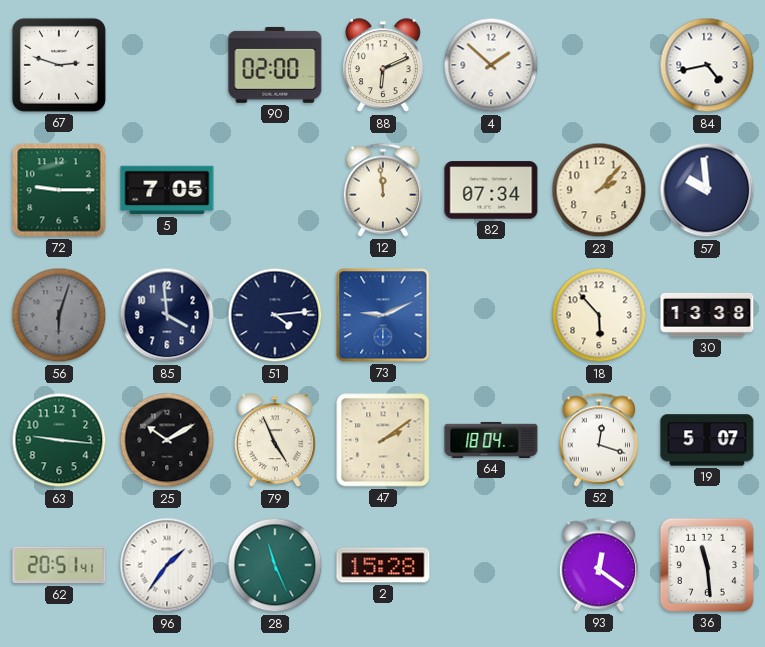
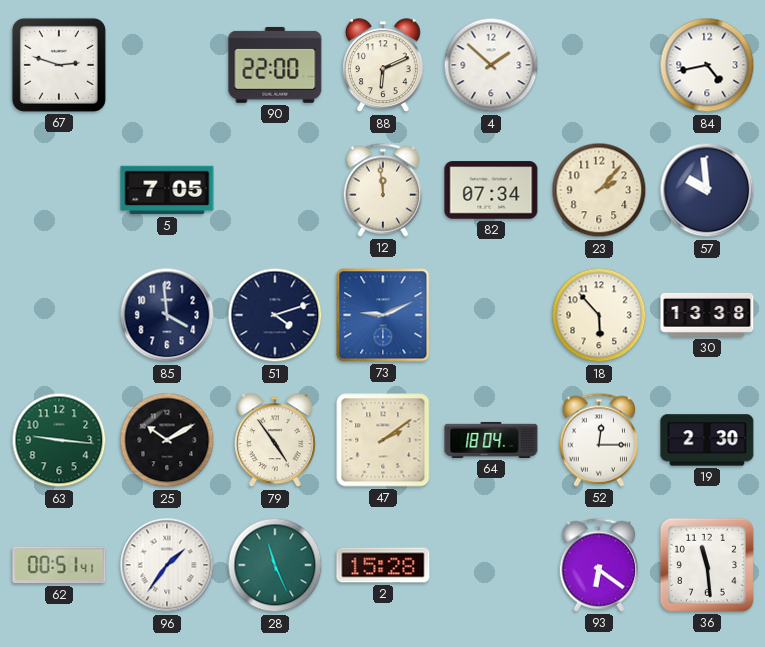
90: 02:00 -> 22:00 (275, 65)
72: 9:15 -> none (59, 190)
56: 6:03 -> none (59, 315)
51: 4:14 -> 4:12 (275, 315)
79: 4:56 -> 4:54 (275, 441)
52: 12:18 -> 12:15 (599, 440)
19: 5:07 -> 2:30 (707, 440)
62: 20:51 -> 00:51 (59, 565)
93: 12:21 -> 6:21 (599, 565)
